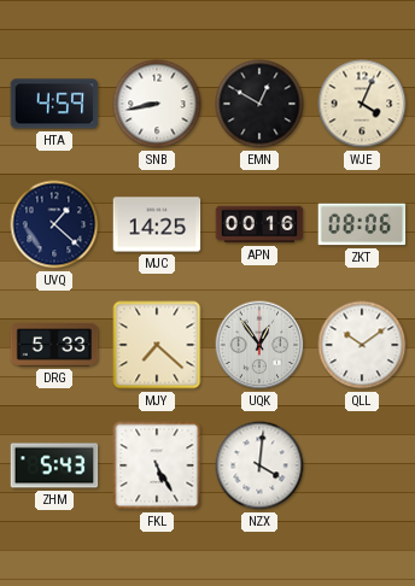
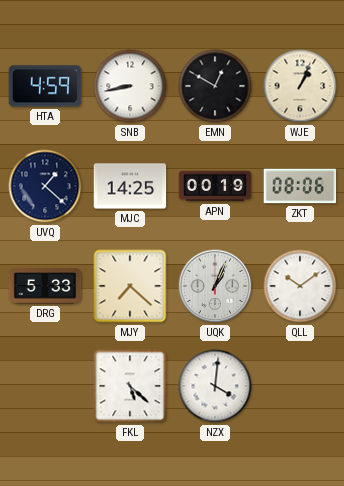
WJE: 4:04 -> 1:04 (300, 86)
APN: 00:16 -> 00:19 (215, 186)
UQK: 12:54 -> 1:04 (215, 286)
ZHM: 5:43 -> none (54, 465)
FKL: 5:25 -> 5:22 (130, 386)
